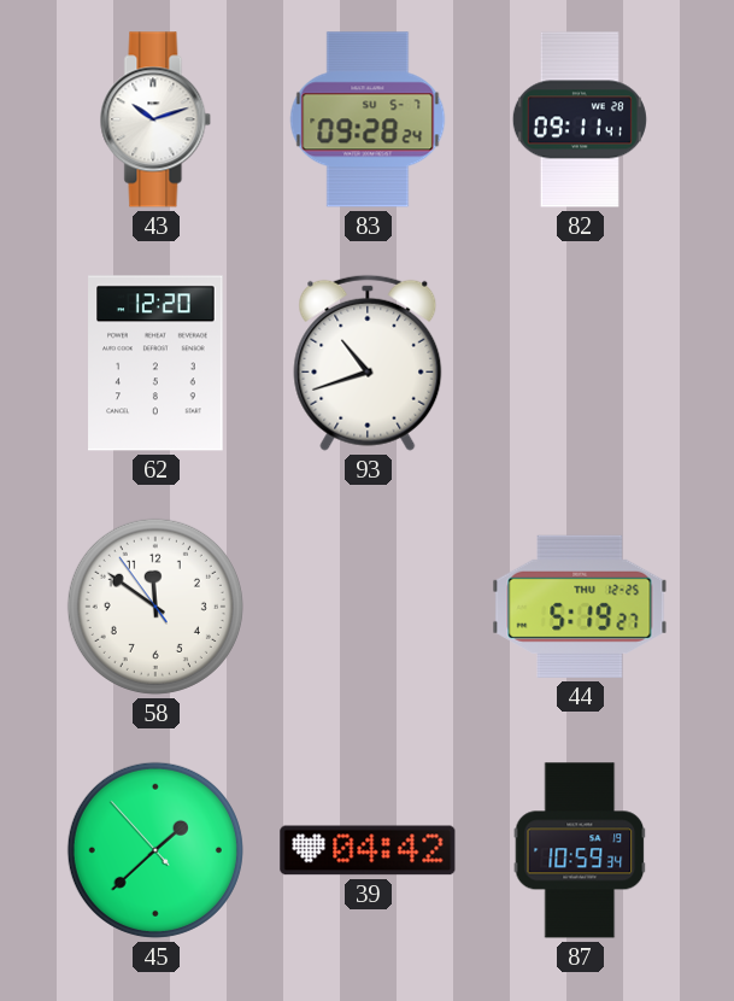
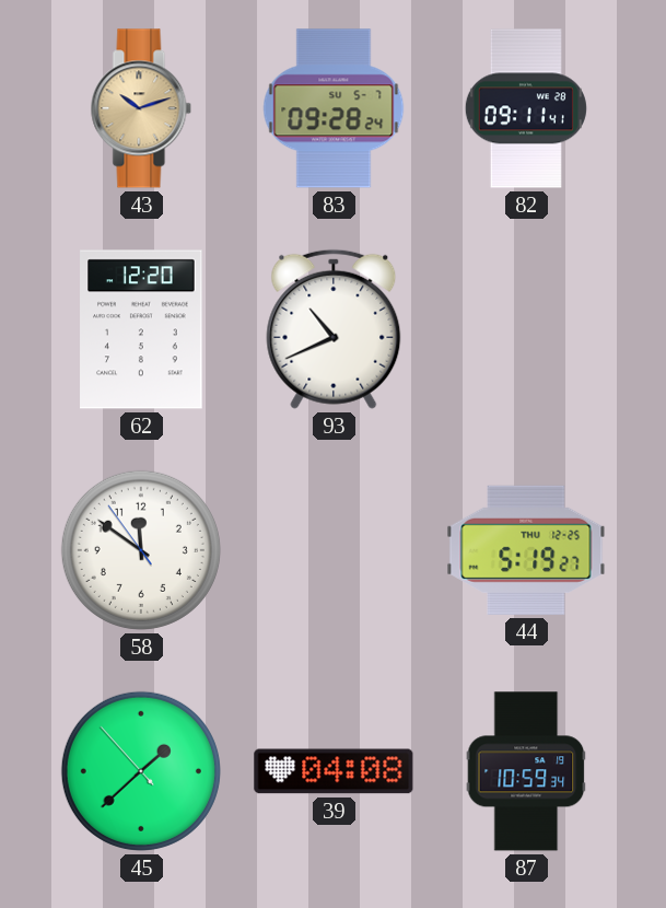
43 dial: white -> champagne (141, 108)
93: 10:42 -> 10:41 (334, 329)
39: 04:42 -> 04:08 (334, 771)
